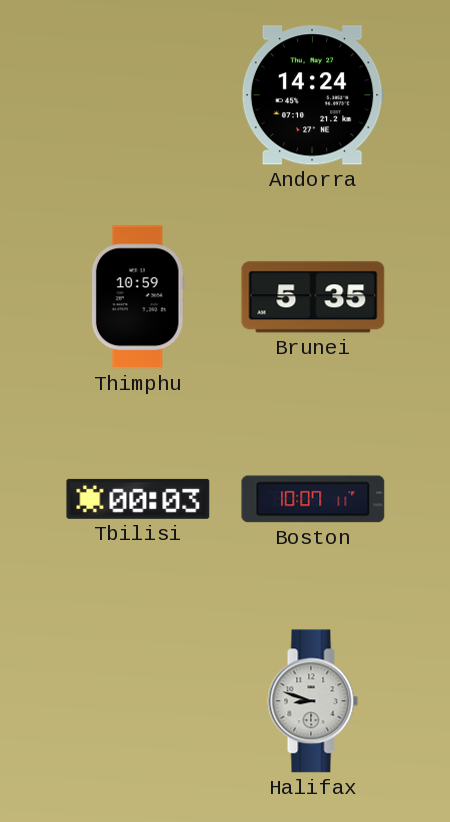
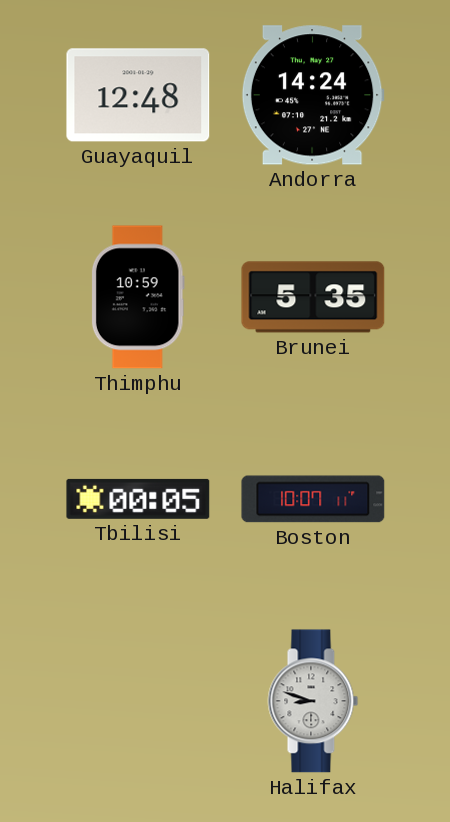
Guayaquil: none -> 12:48 (138, 95)
Tbilisi: 00:03 -> 00:05 (138, 499)
